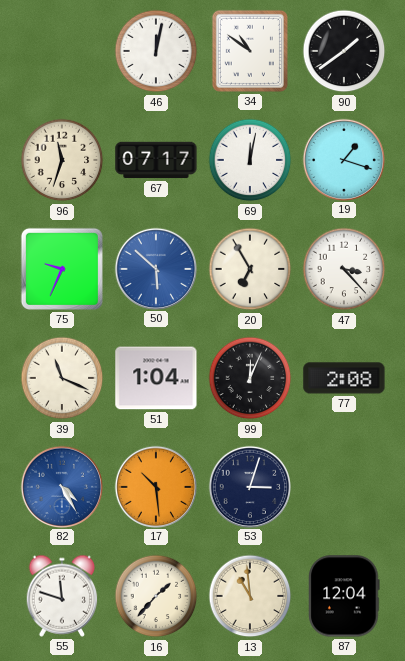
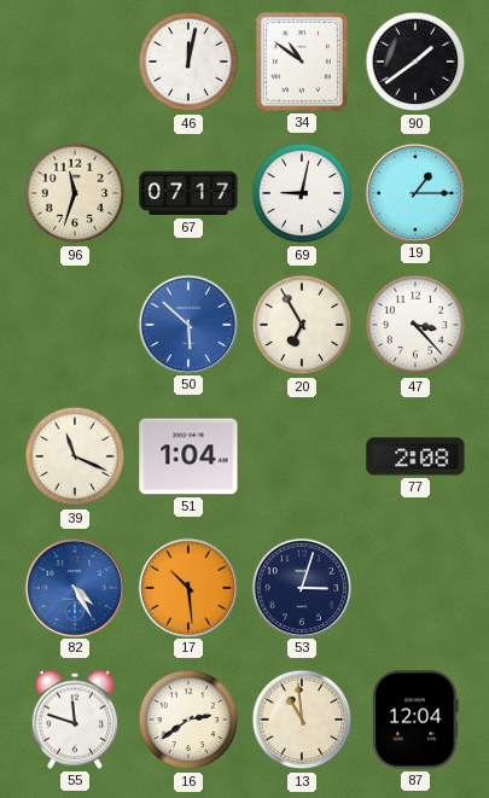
69: 12:02 -> 9:02 (302, 193)
19: 1:18 -> 1:15 (414, 192)
75: 9:34 -> none (62, 269)
99: 12:04 -> none (250, 378)
16: 1:37 -> 2:39 (188, 720)
